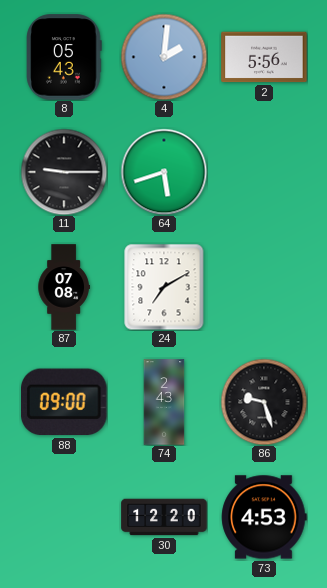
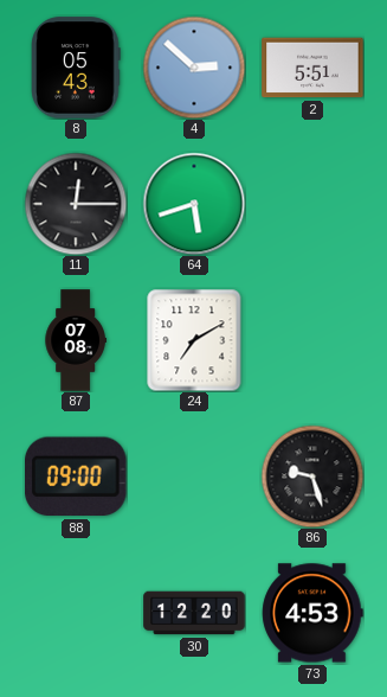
4: 2:01 -> 2:52 (194, 68)
2: 5:56 -> 5:51 (312, 68)
11: 9:15 -> 12:15 (76, 204)
74: 2:43 -> none (164, 402)
